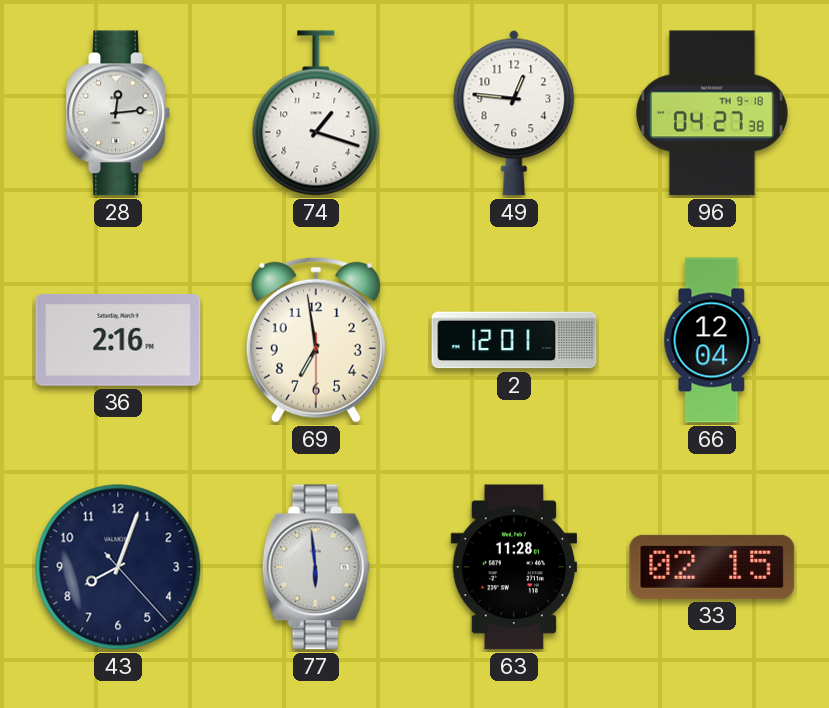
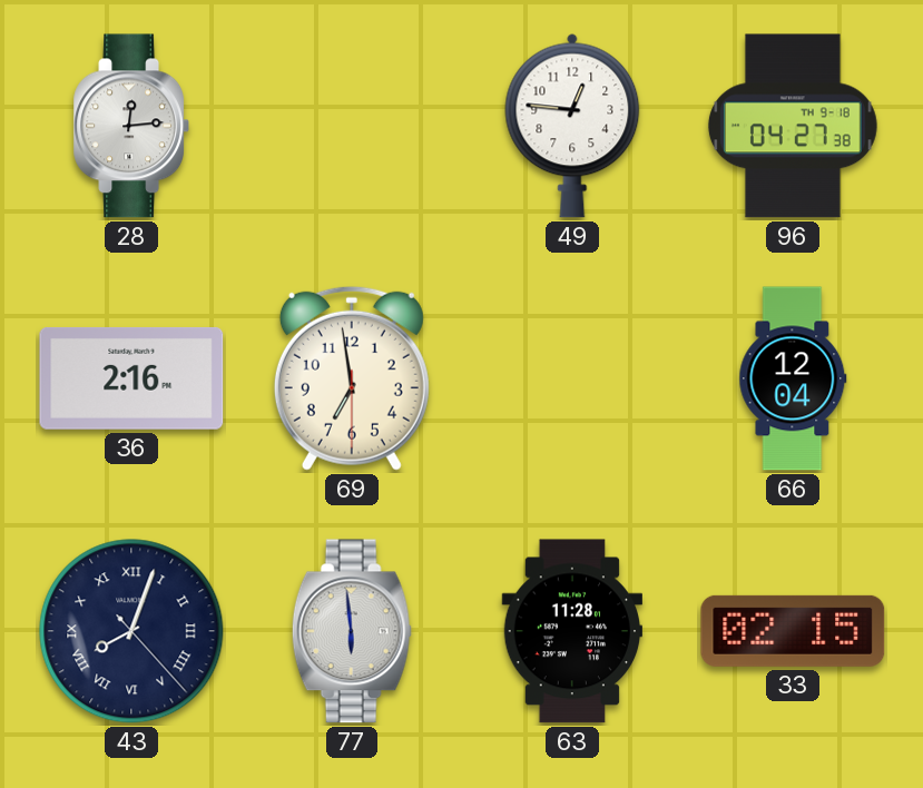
74: 1:18 -> none (316, 113)
2: 12:01 -> none (514, 340)
43 numerals: Arabic -> Roman (131, 631)
